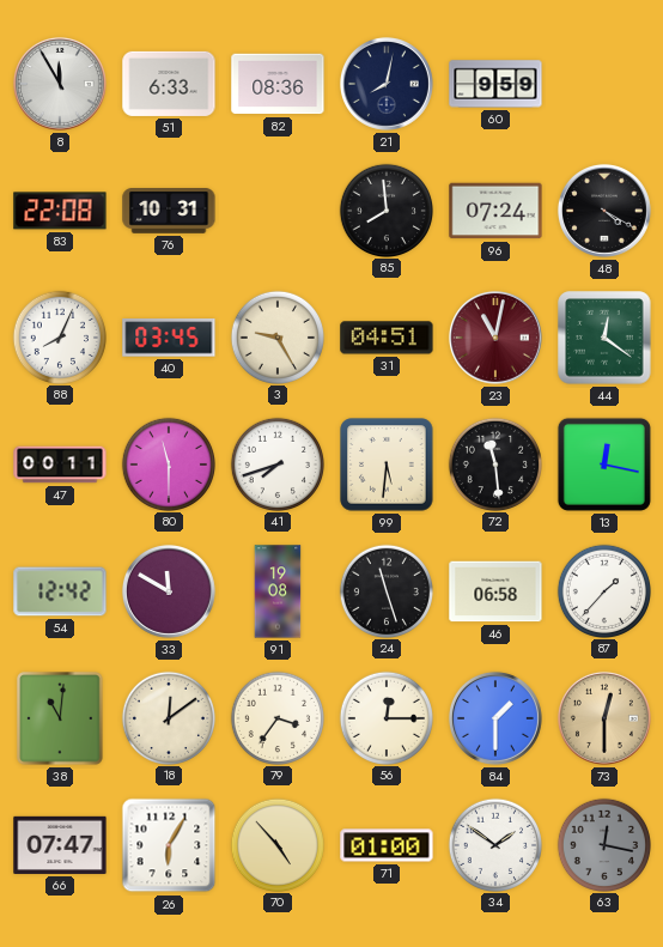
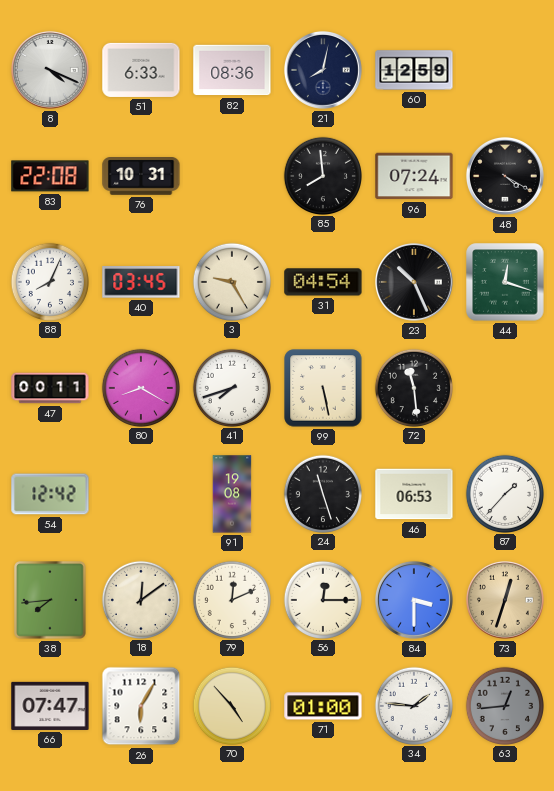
8: 11:55 -> 4:19 (50, 70)
60: 9:59 -> 12:59 (414, 70)
31: 04:51 -> 04:54 (323, 282)
23: 11:02 -> 10:26 (414, 282)
23 dial: burgundy -> black (414, 282)
44: 12:21 -> 12:18 (505, 282)
80: 11:30 -> 8:20 (140, 387)
99: 5:31 -> 5:28 (323, 388)
13: 12:17 -> none (604, 465)
33: 11:50 -> none (169, 591)
46: 06:58 -> 06:53 (414, 494)
38: 11:01 -> 7:44 (50, 600)
79: 3:36 -> 12:11 (231, 599)
84: 1:30 -> 3:30 (414, 600)
73: 12:30 -> 12:33 (505, 600)
34: 1:51 -> 1:46 (413, 705)
63: 12:17 -> 12:44 (504, 705)
